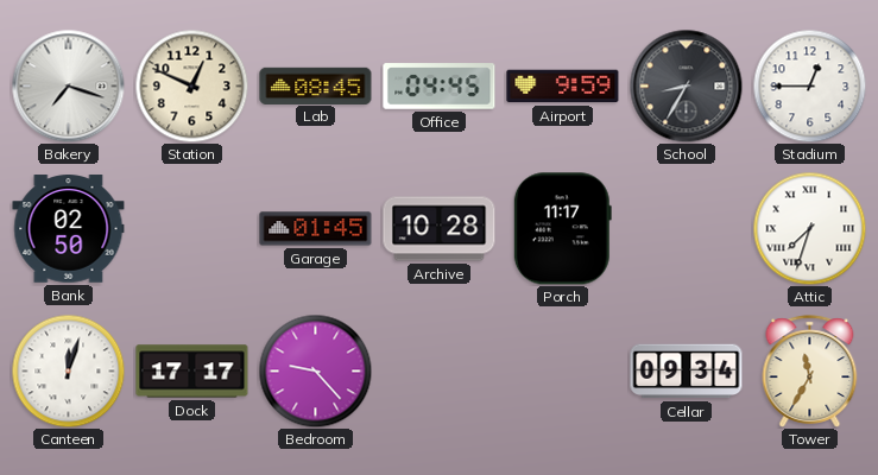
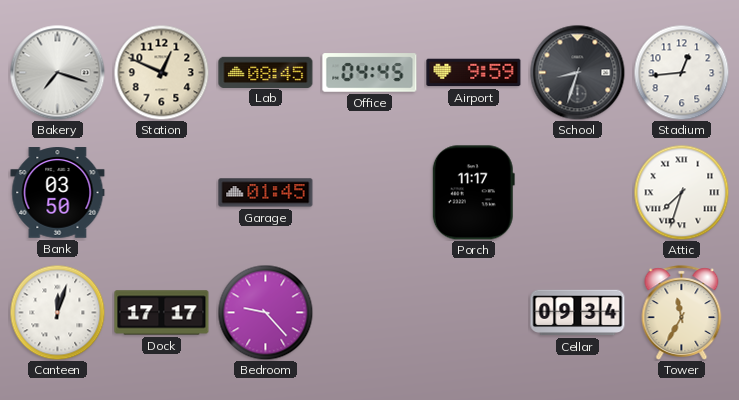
School: 8:35 -> 8:33 (577, 72)
Stadium: 12:45 -> 12:44 (681, 72)
Bank: 02:50 -> 03:50 (58, 193)
Archive: 10:28 -> none (440, 229)
